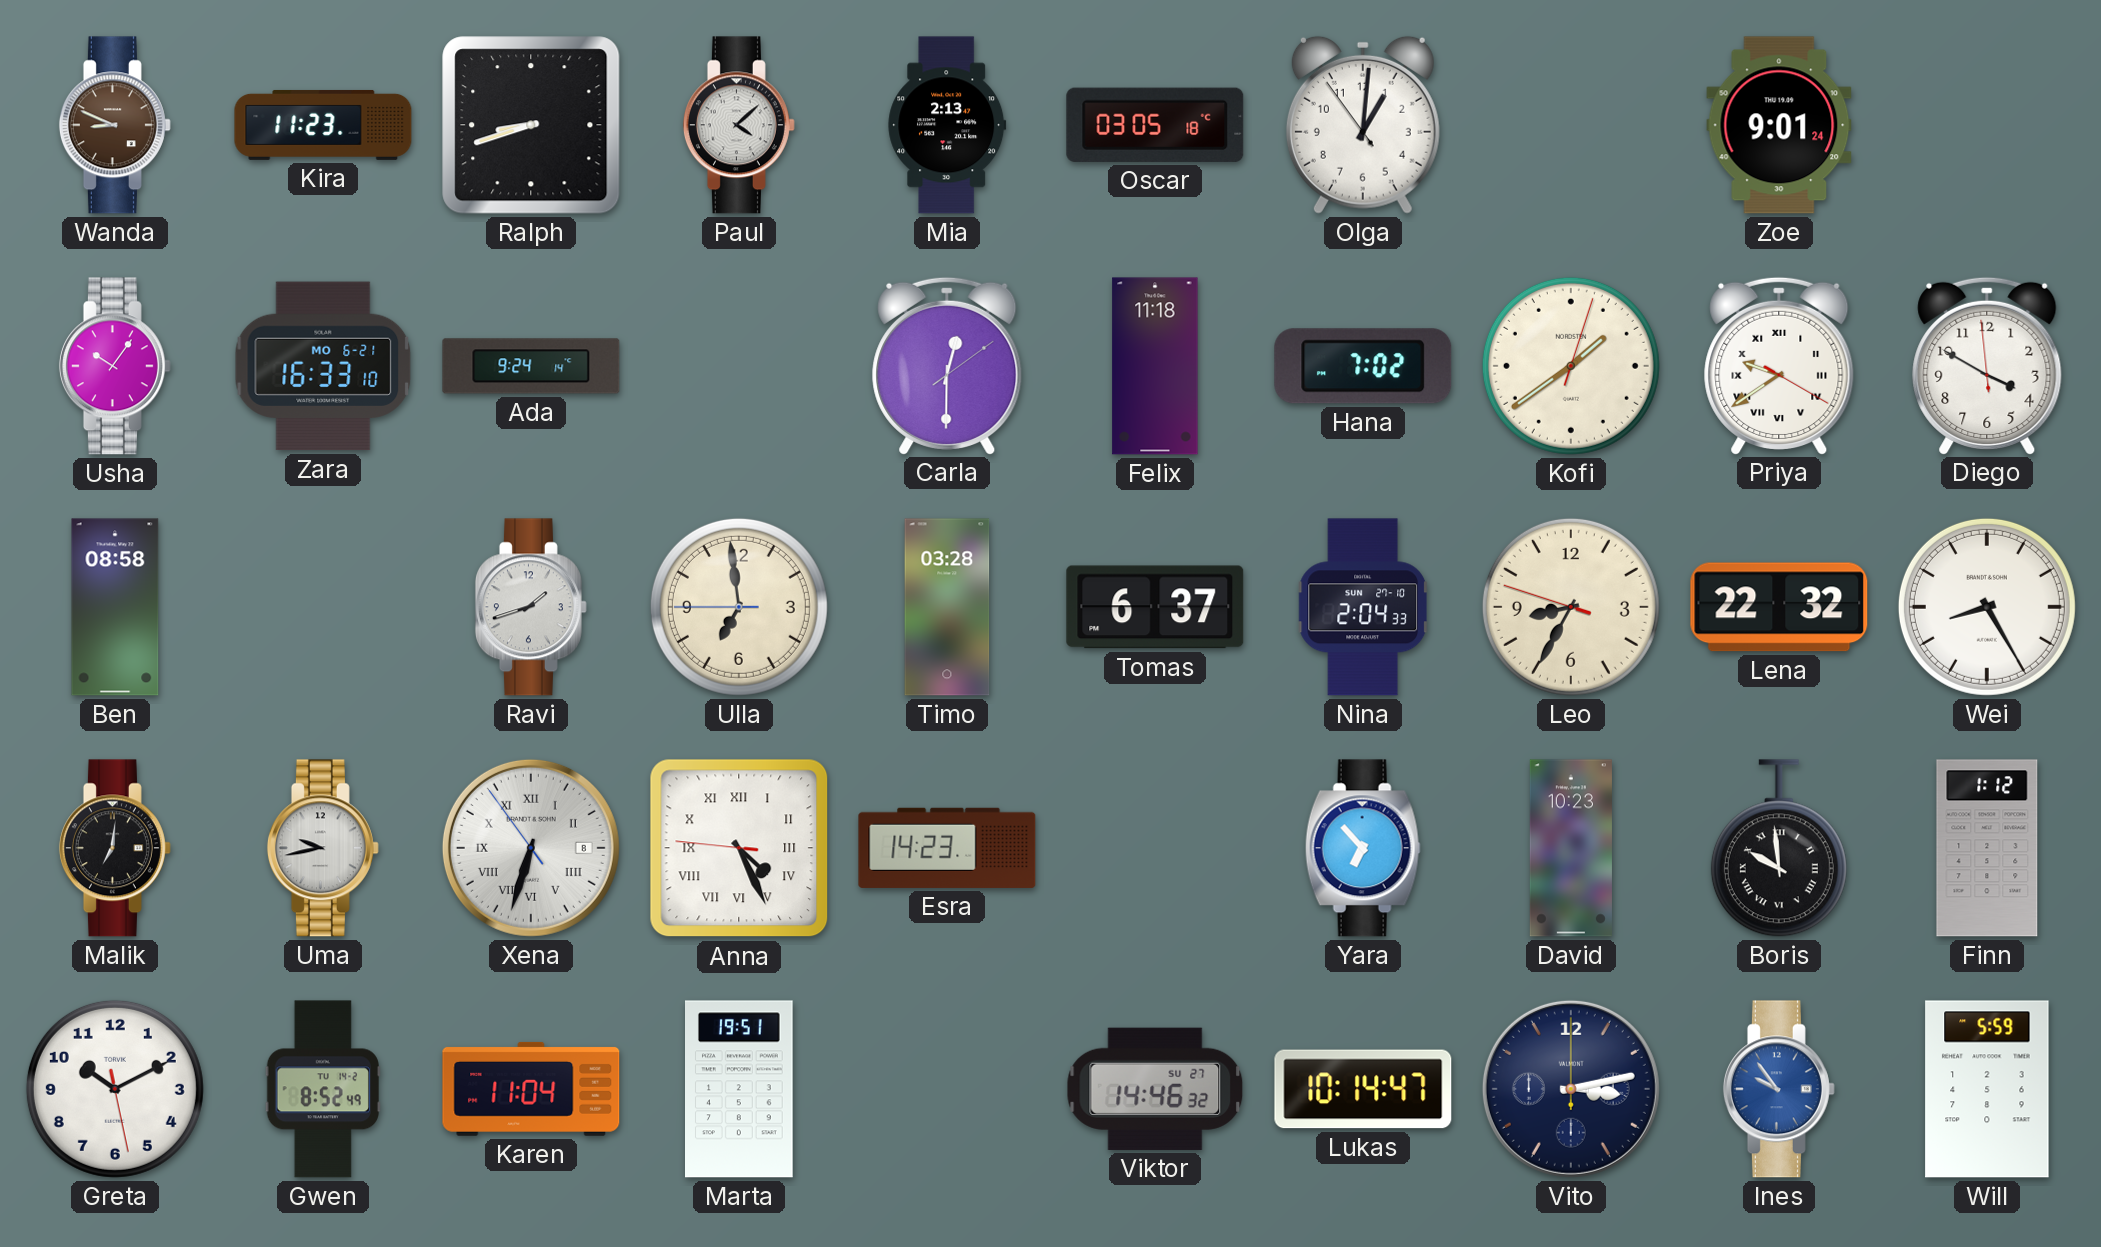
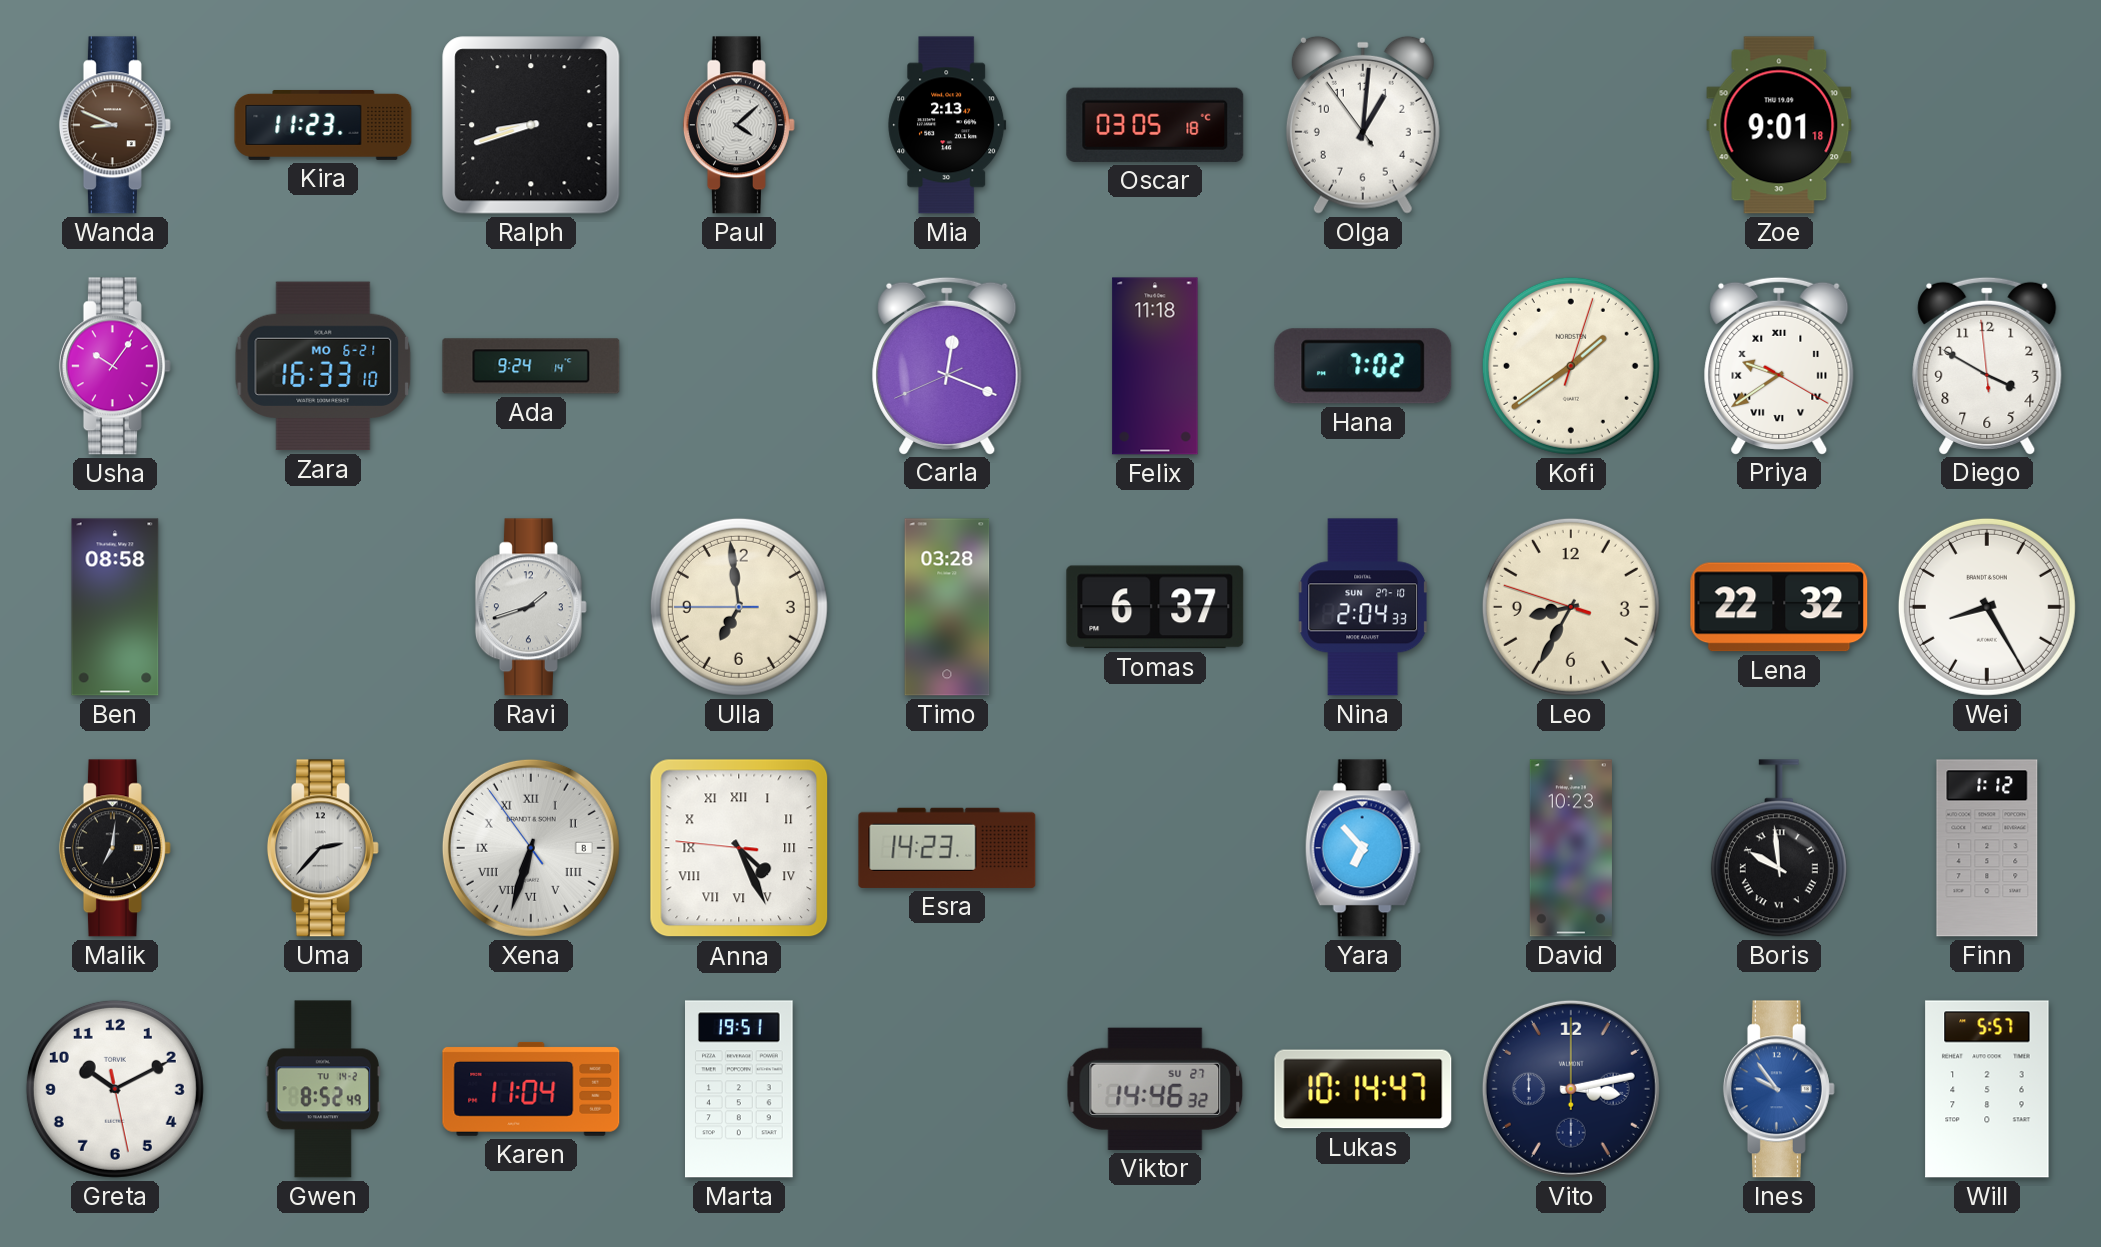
Zoe: 9:01:24 -> 9:01:18 (1779, 125)
Carla: 12:30 -> 12:18 (947, 365)
Uma: 9:43 -> 2:37 (323, 848)
Will: 5:59 -> 5:57 (1987, 1089)
